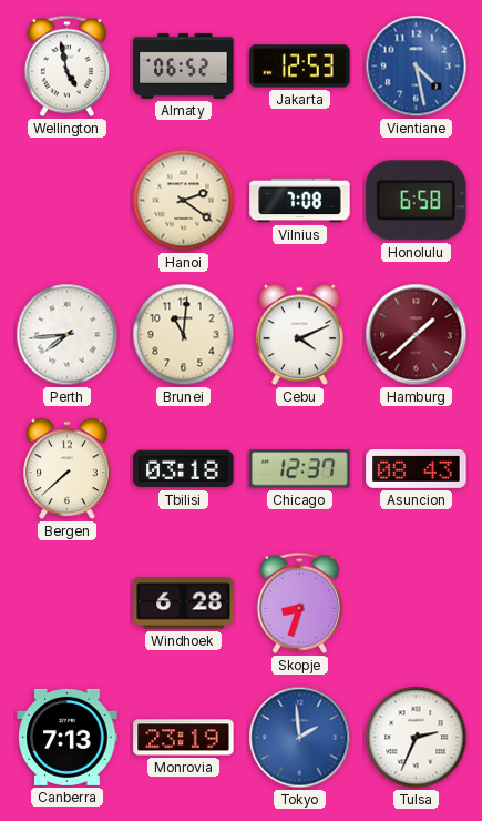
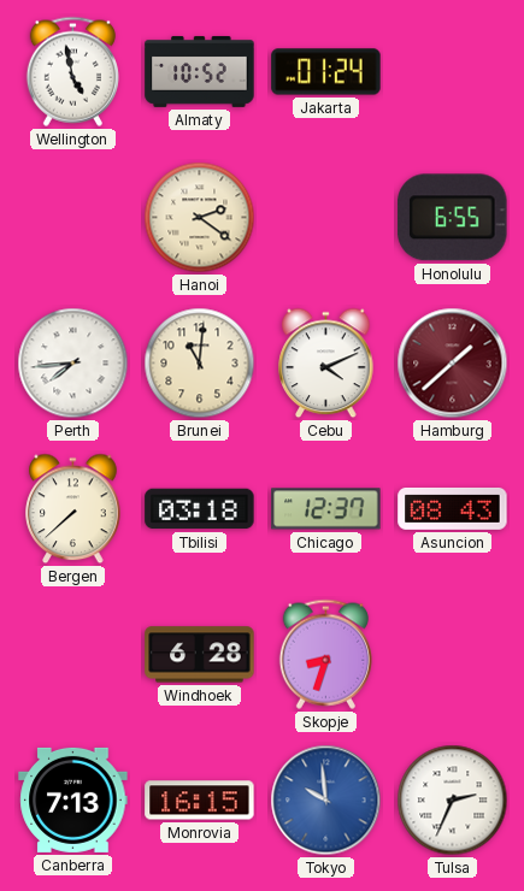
Almaty: 06:52 -> 10:52 (200, 71)
Jakarta: 12:53 -> 01:24 (326, 72)
Vientiane: 4:28 -> none (417, 67)
Vilnius: 7:08 -> none (300, 201)
Honolulu: 6:58 -> 6:55 (453, 218)
Monrovia: 23:19 -> 16:15 (200, 801)
Tokyo: 1:59 -> 9:59 (326, 801)
